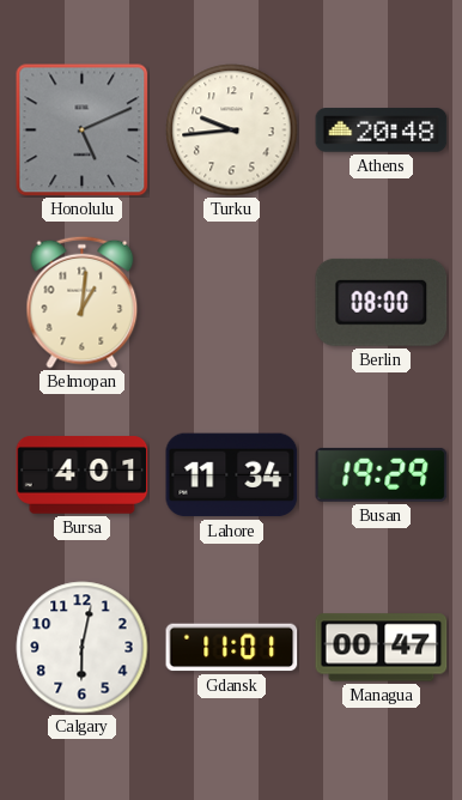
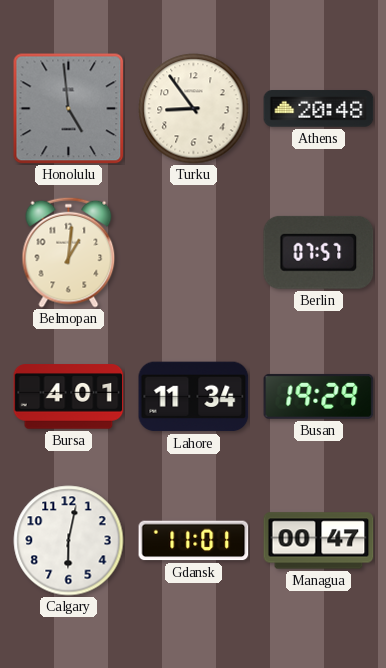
Honolulu: 5:11 -> 4:59 (69, 109)
Turku: 9:44 -> 8:54 (194, 109)
Berlin: 08:00 -> 07:57 (319, 252)
